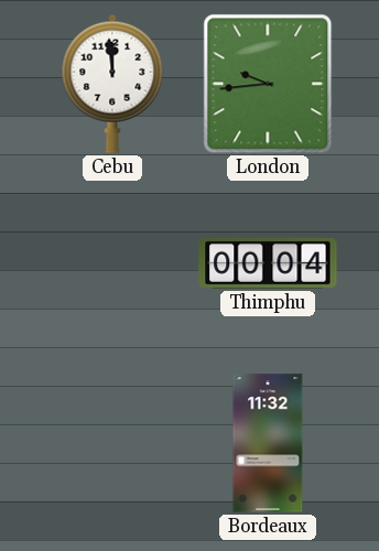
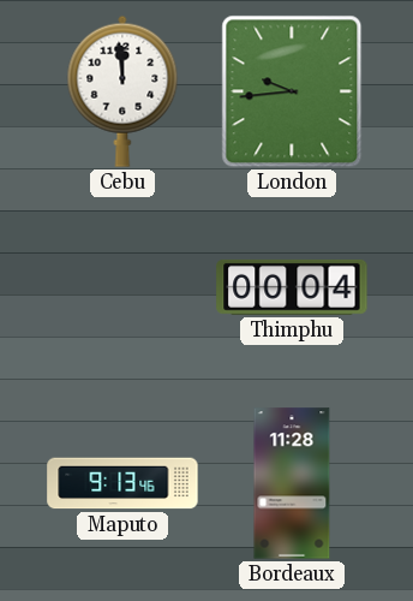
Maputo: none -> 9:13 (122, 483)
Bordeaux: 11:32 -> 11:28 (292, 483)
